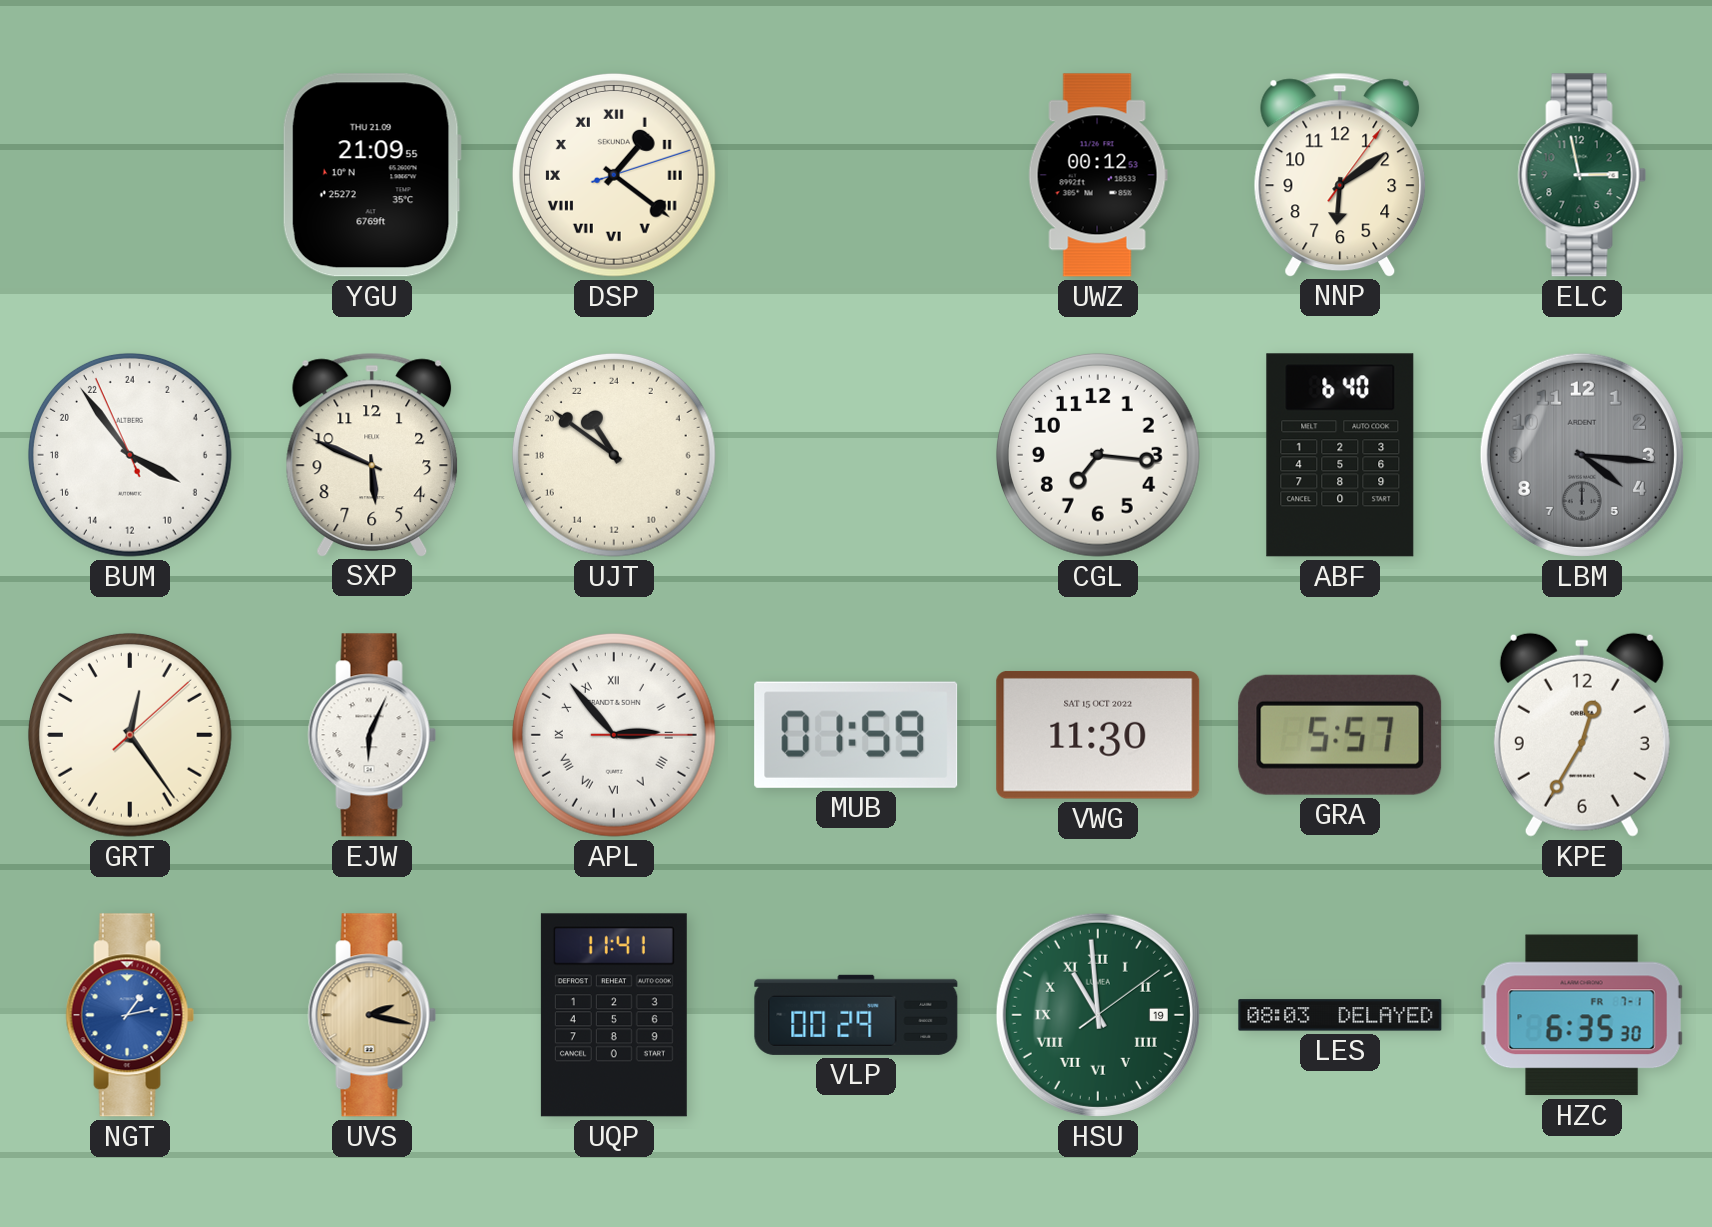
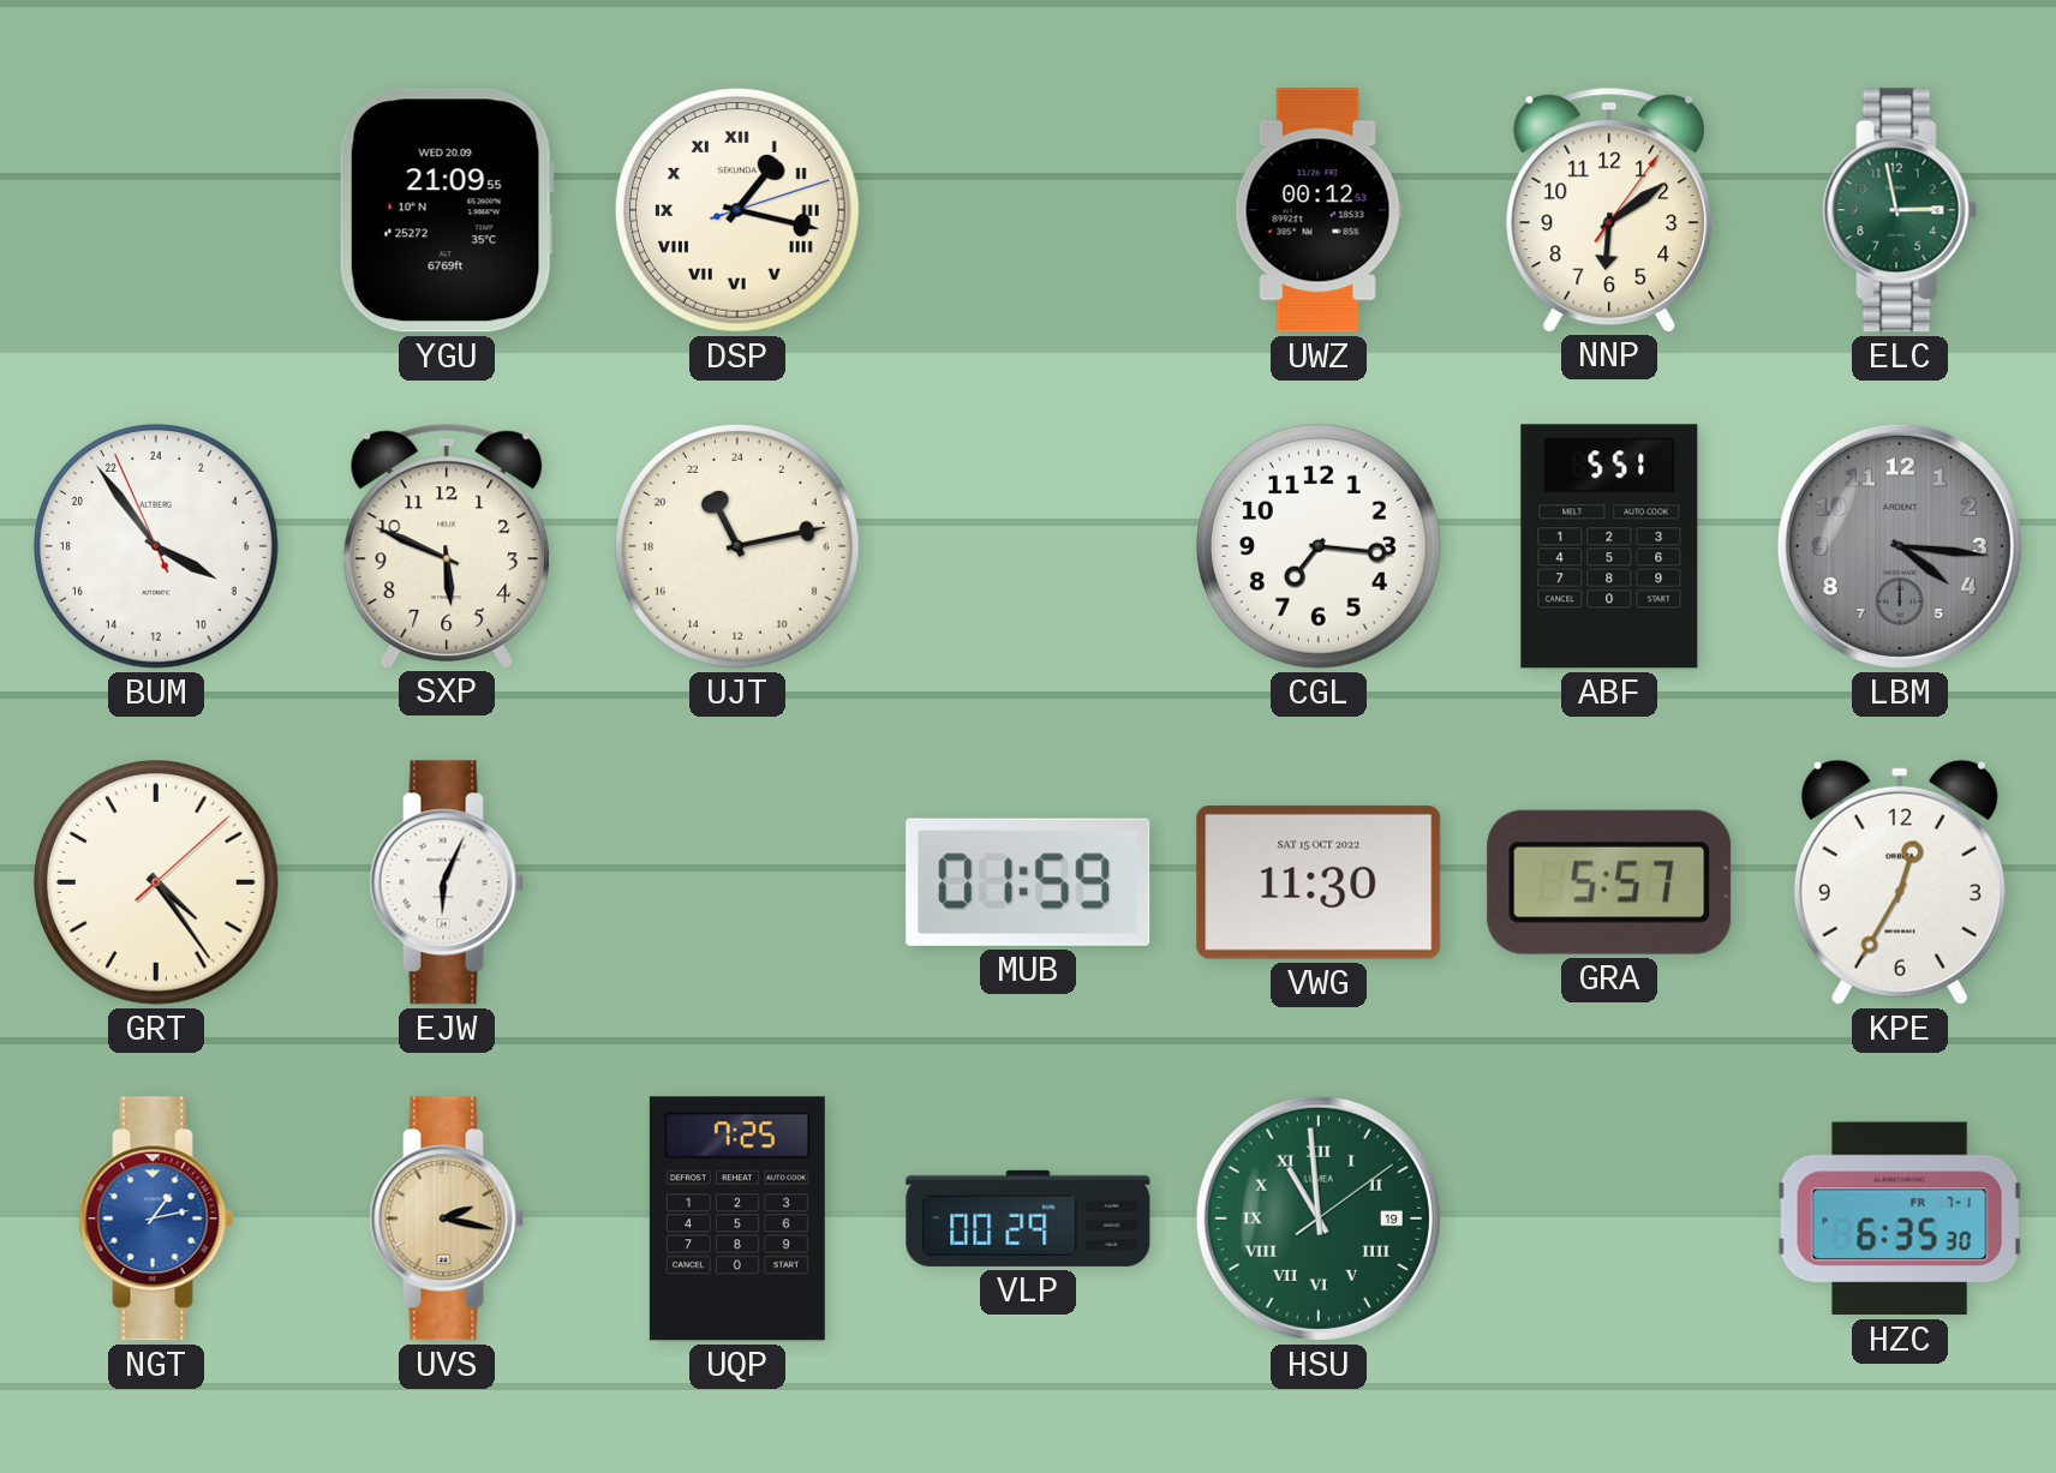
YGU date: THU 21.09 -> WED 20.09 (447, 210)
DSP: 1:21 -> 1:17 (737, 210)
UJT: 21:51 -> 22:13 (737, 546)
ABF: 6:40 -> 5:51 (1609, 546)
GRT: 12:24 -> 4:24 (156, 882)
APL: 2:53 -> none (614, 735)
UQP: 11:41 -> 7:25 (737, 1218)
LES: 08:03 -> none (1340, 1015)
